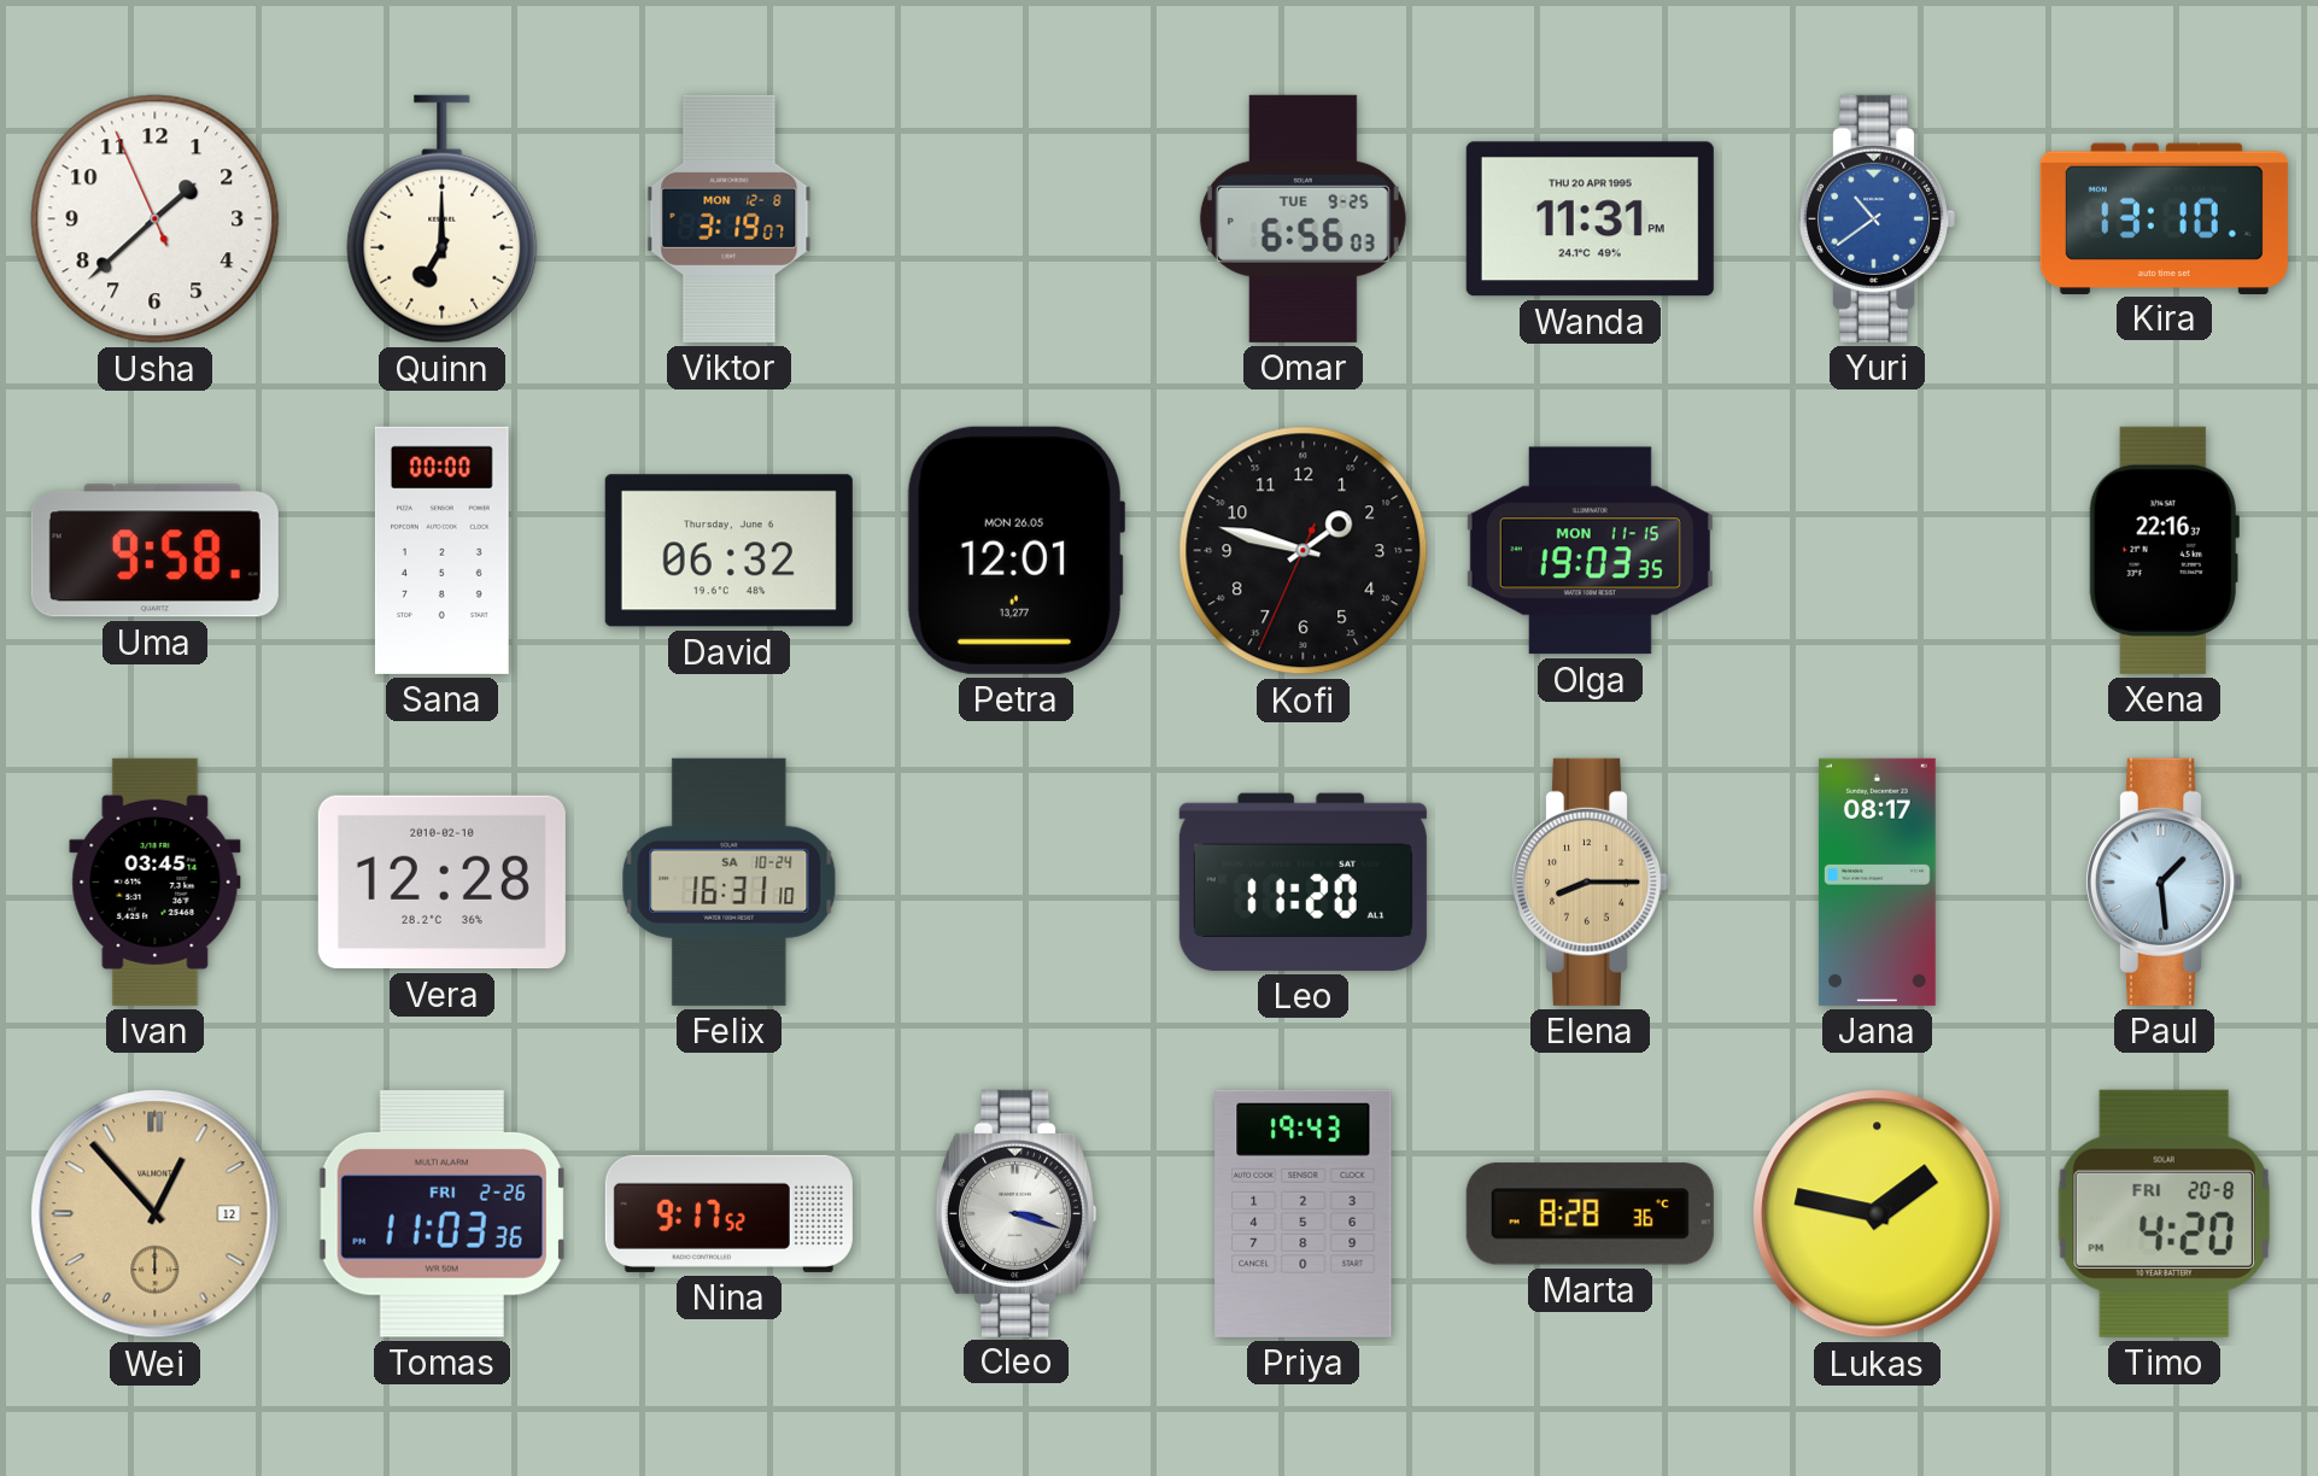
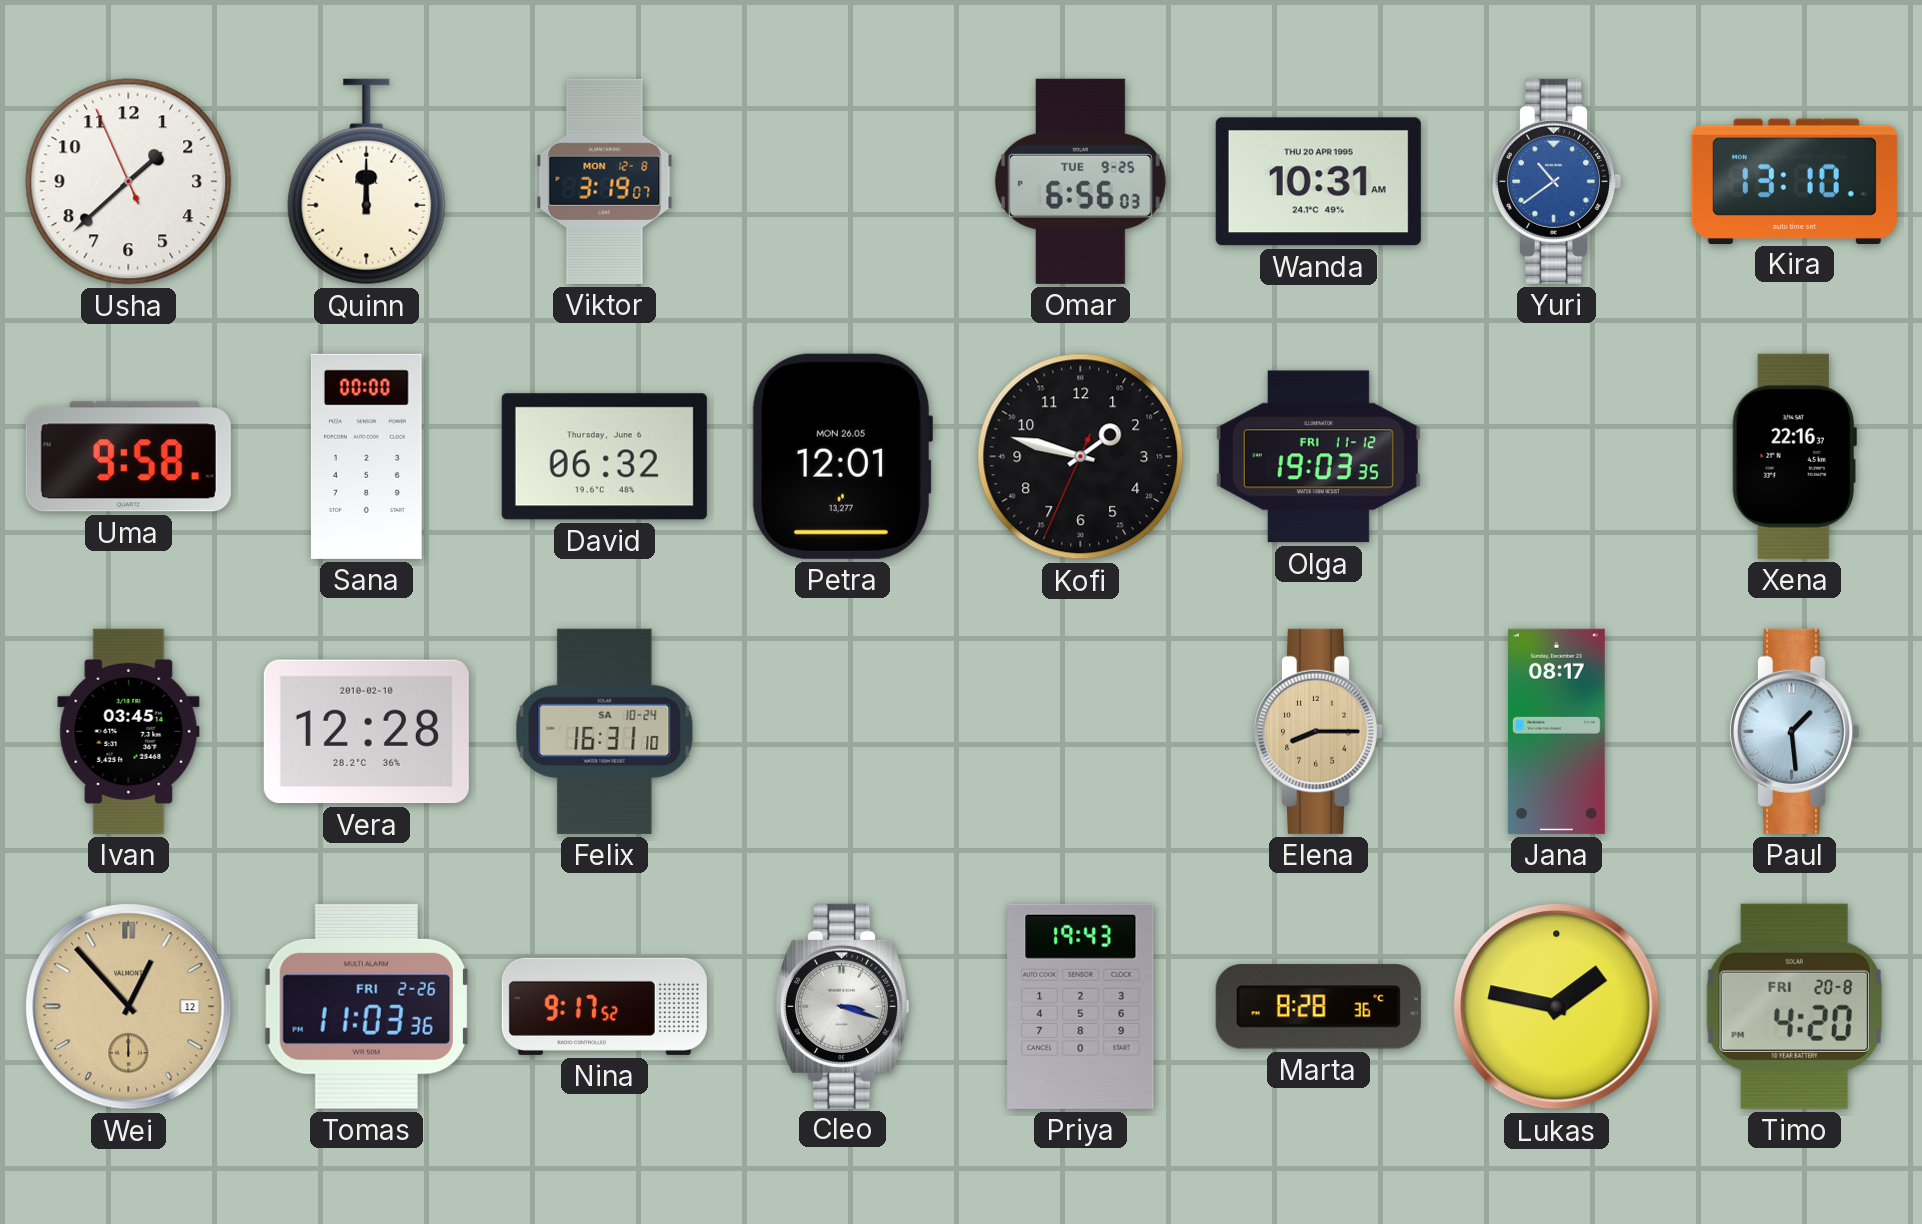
Quinn: 7:00 -> 12:00 (367, 182)
Wanda: 11:31 -> 10:31 (1318, 182)
Olga date: MON 11-15 -> FRI 11-12 (1318, 457)
Leo: 11:20 -> none (1303, 881)
